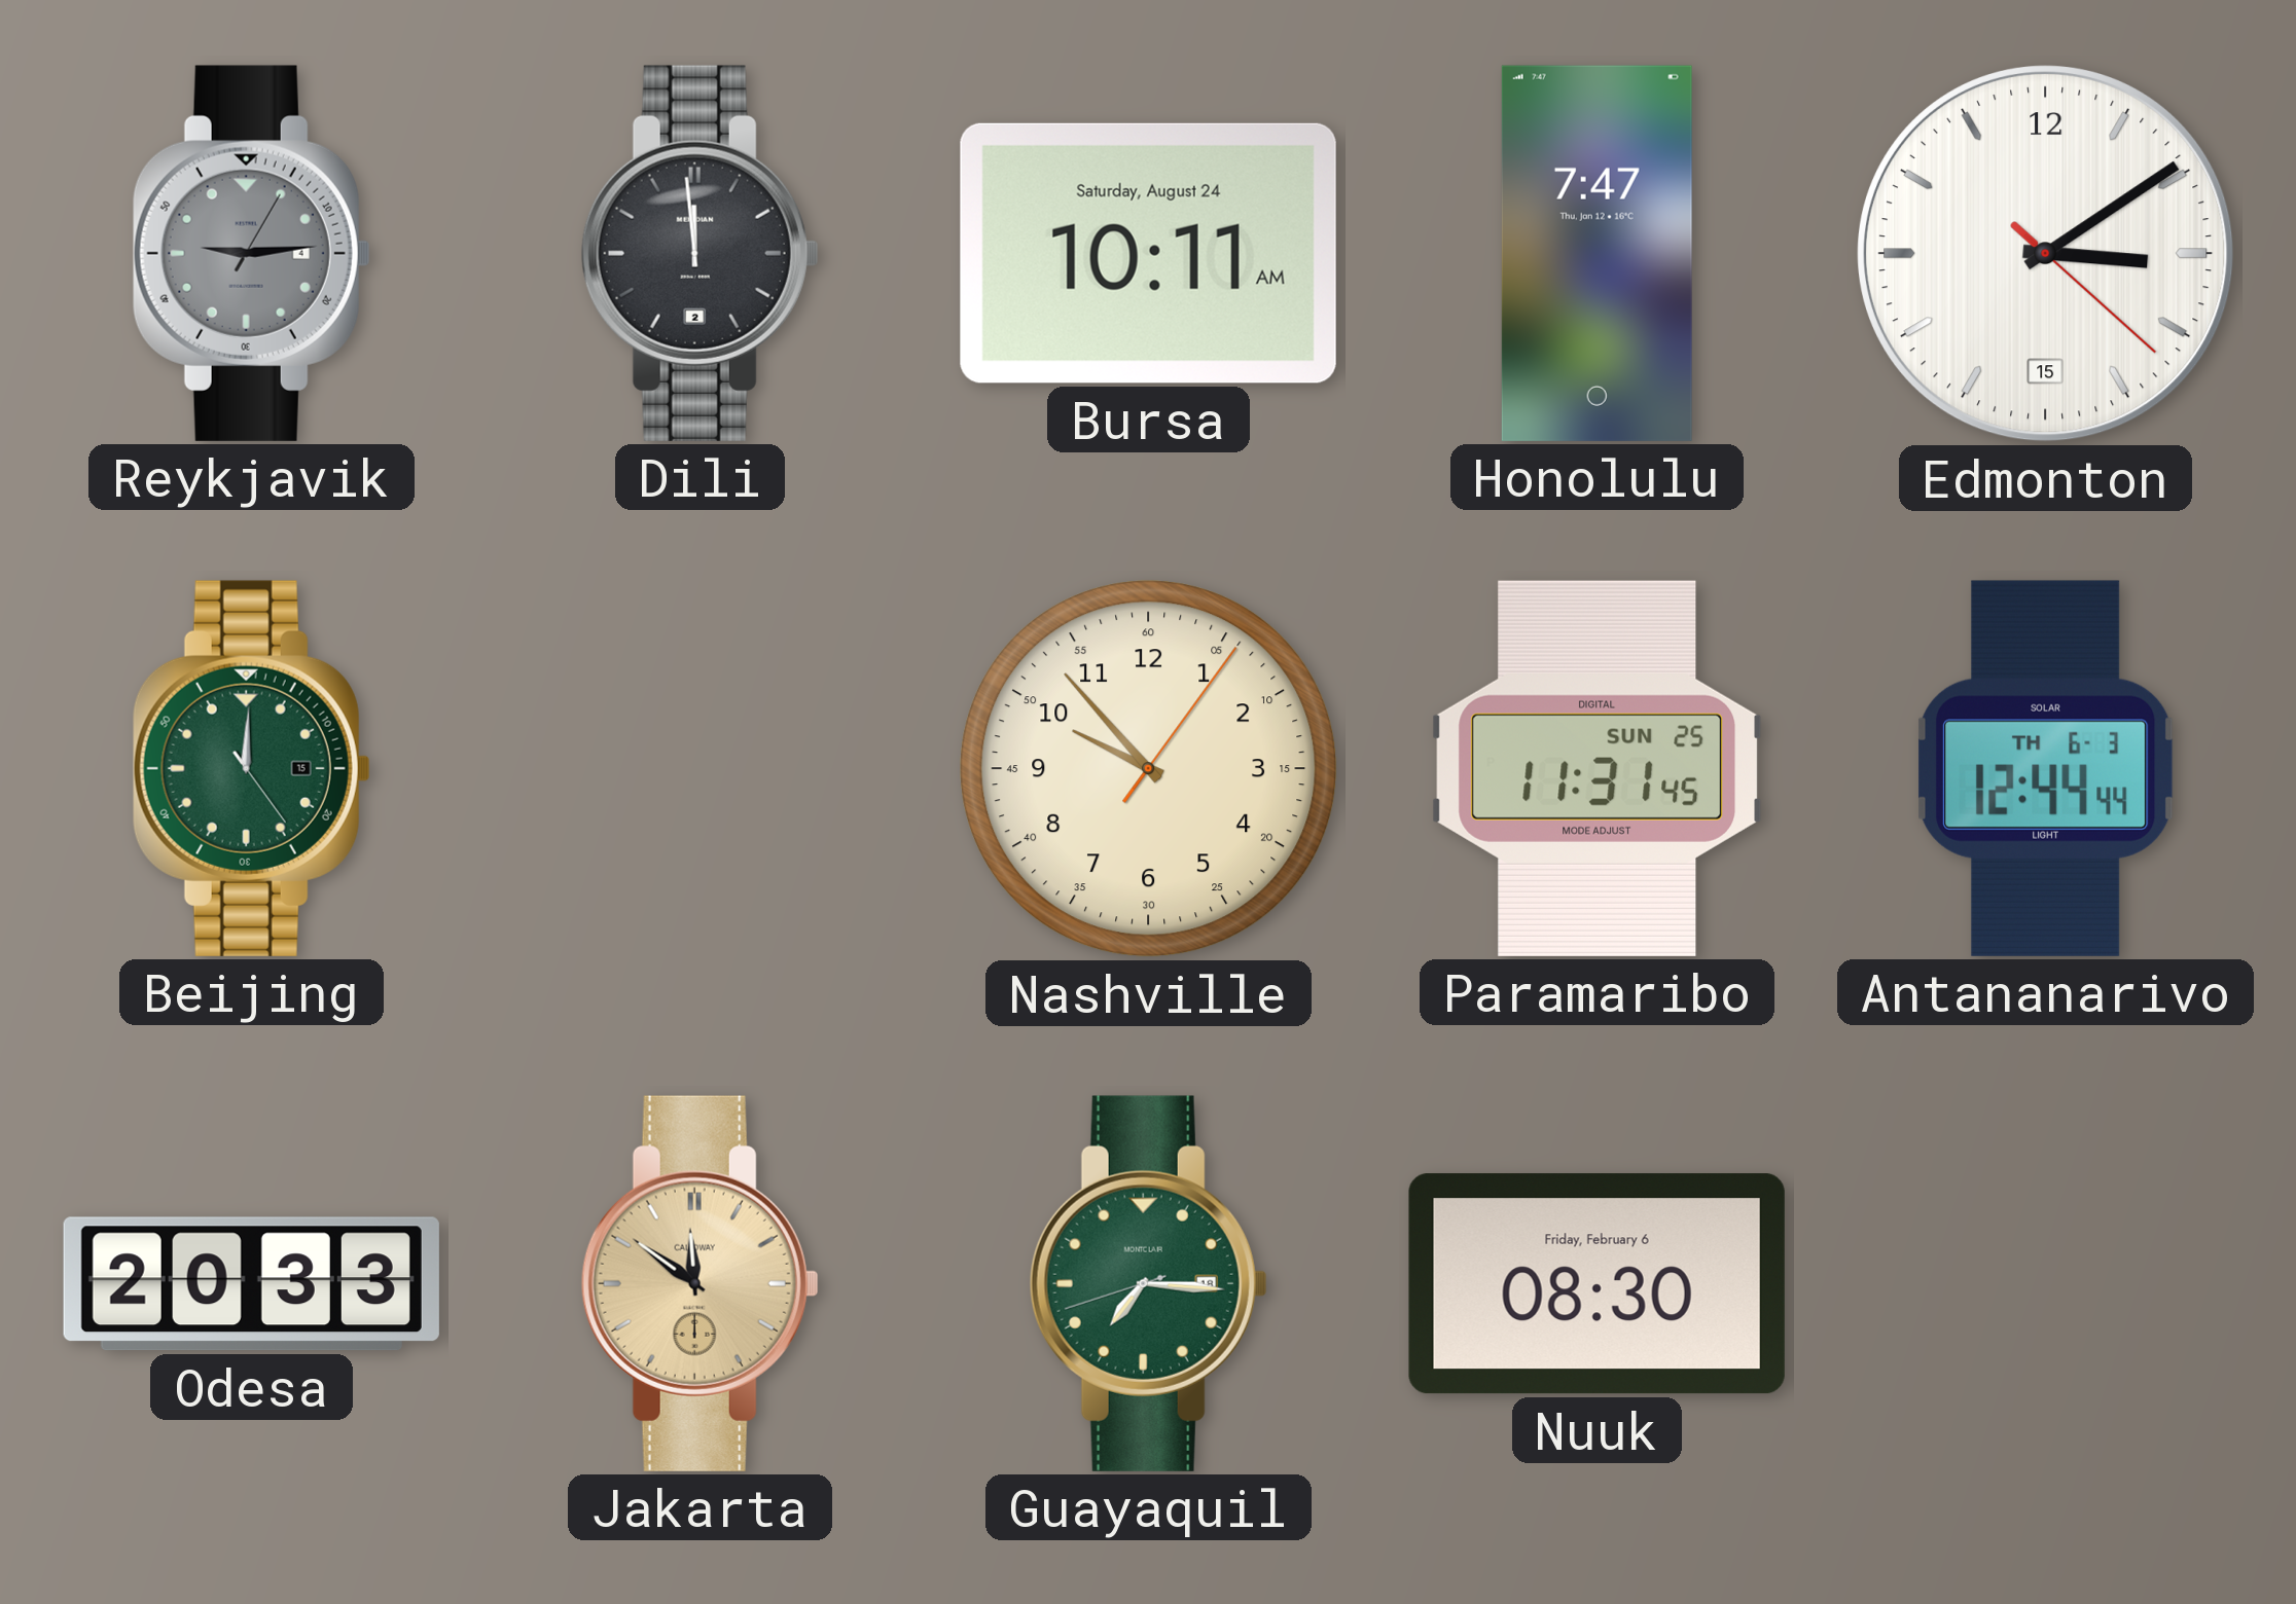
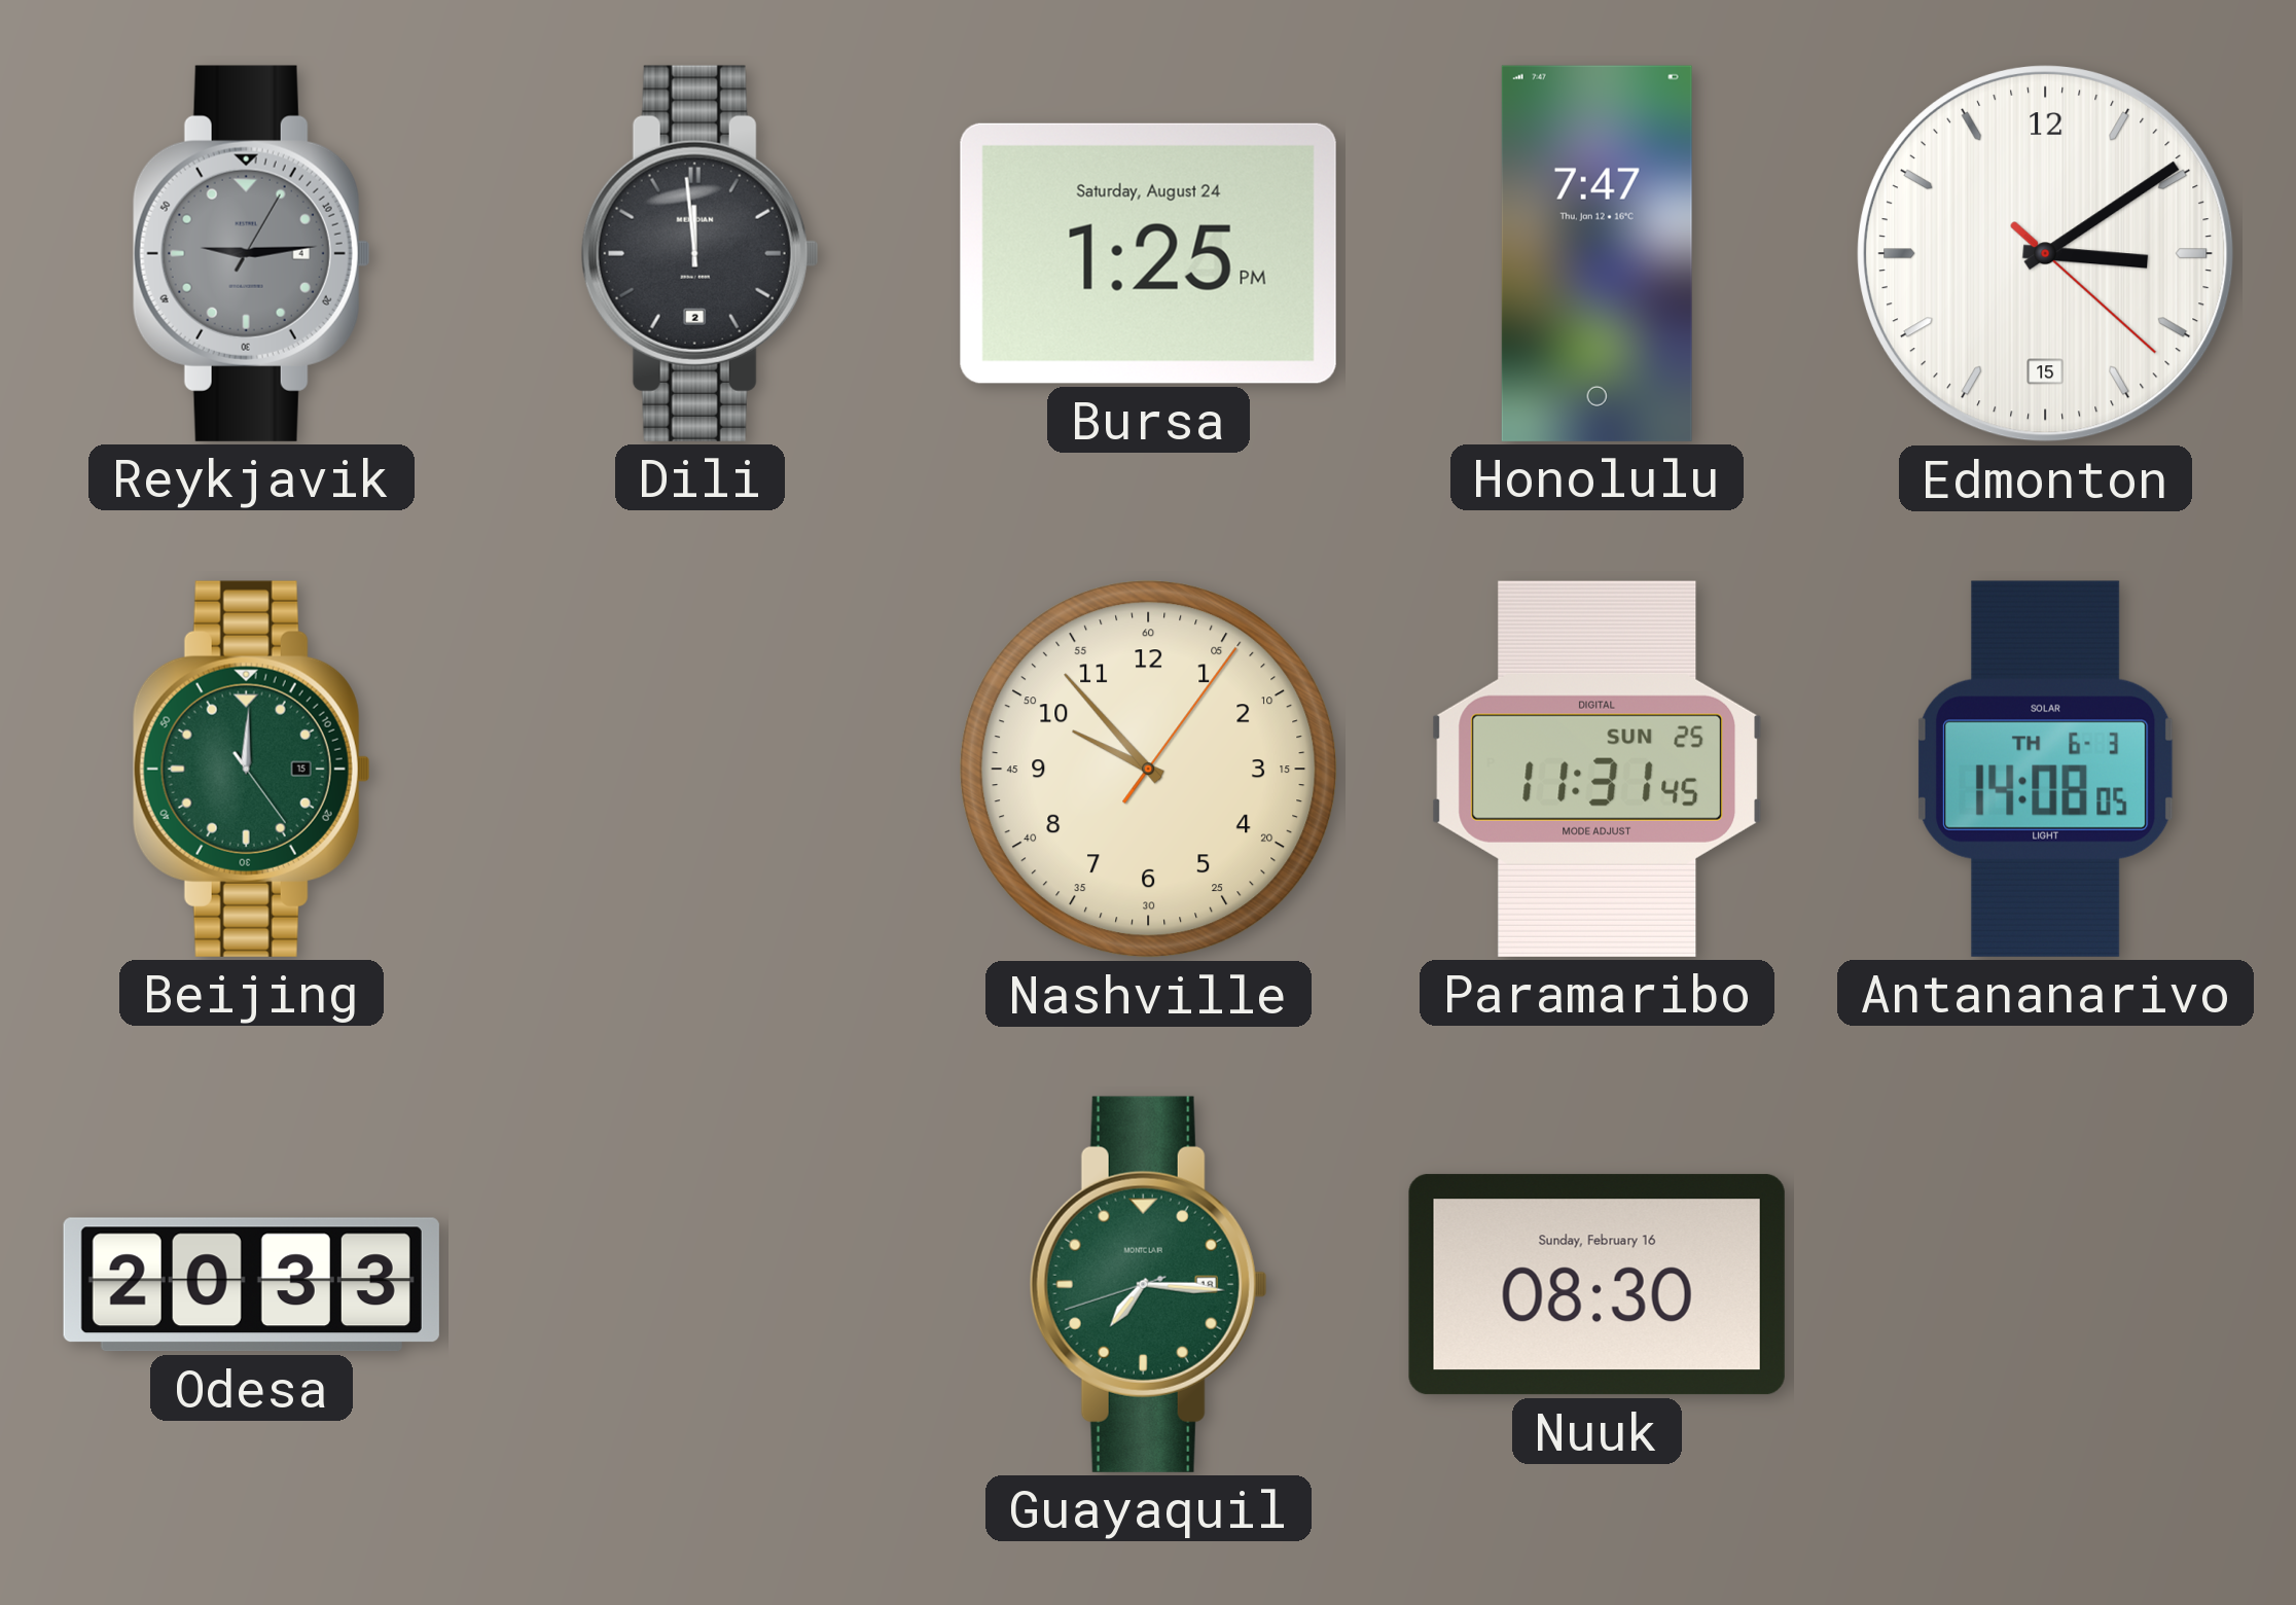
Bursa: 10:11 -> 1:25 (1148, 253)
Antananarivo: 12:44 -> 14:08 (2046, 769)
Jakarta: 11:51 -> none (699, 1283)
Nuuk date: Friday, February 6 -> Sunday, February 16 (1597, 1285)
